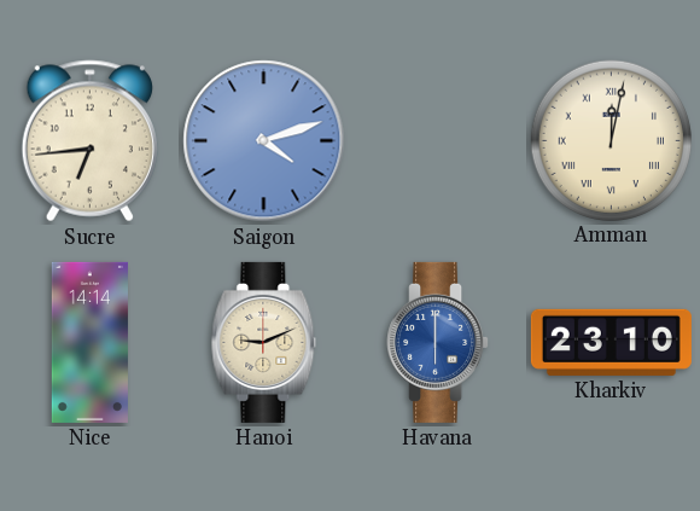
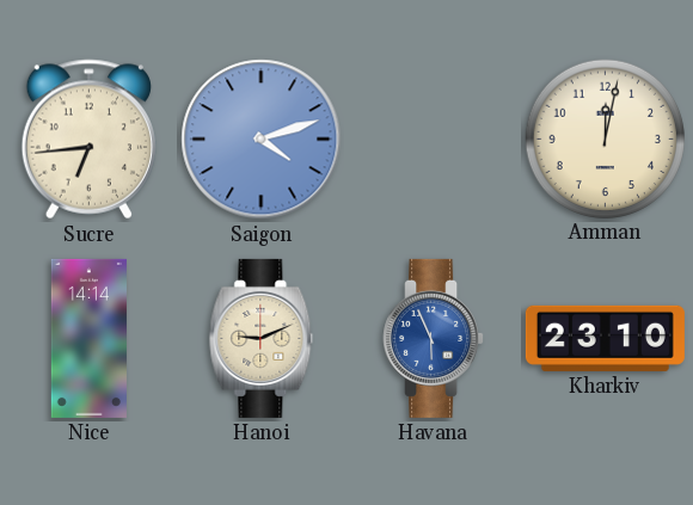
Amman numerals: Roman -> Arabic (605, 138)
Havana: 6:00 -> 5:56 (434, 338)
